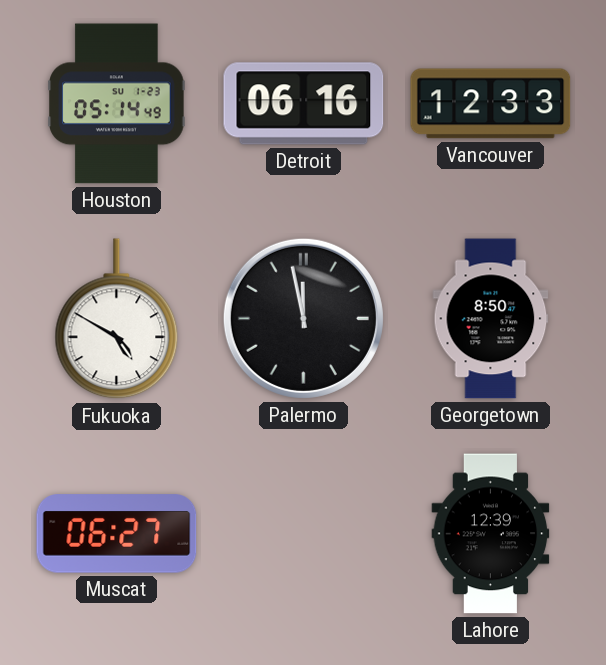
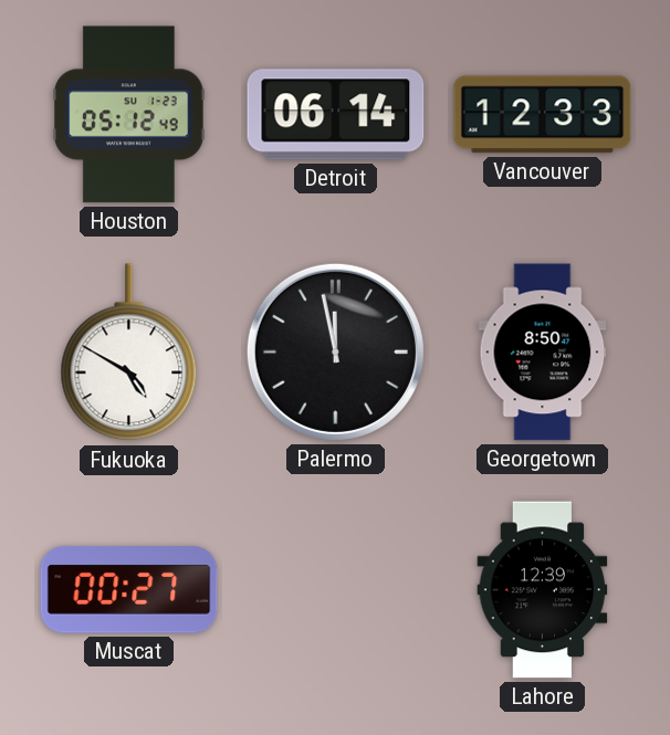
Houston: 05:14 -> 05:12 (129, 115)
Detroit: 06:16 -> 06:14 (336, 115)
Muscat: 06:27 -> 00:27 (129, 590)
